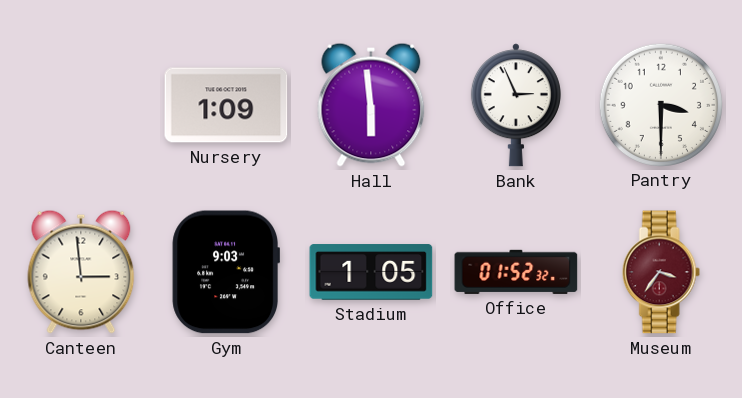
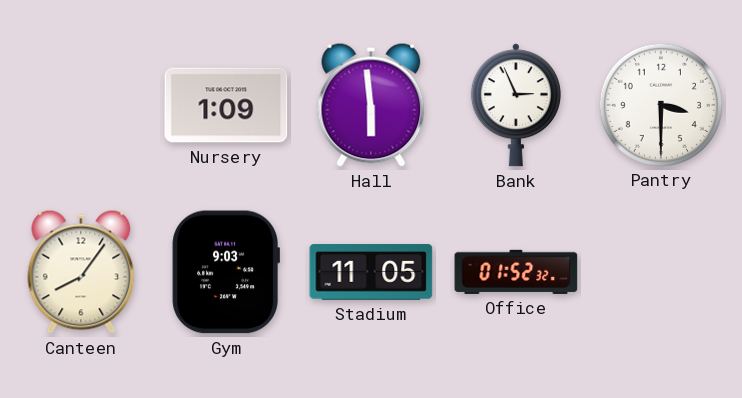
Canteen: 2:59 -> 8:06 (81, 272)
Stadium: 1:05 -> 11:05 (371, 272)
Museum: 3:36 -> none (661, 272)
